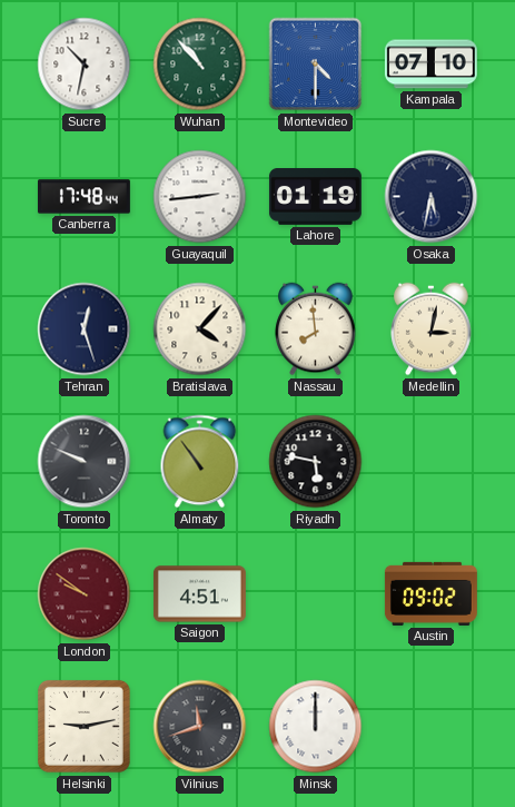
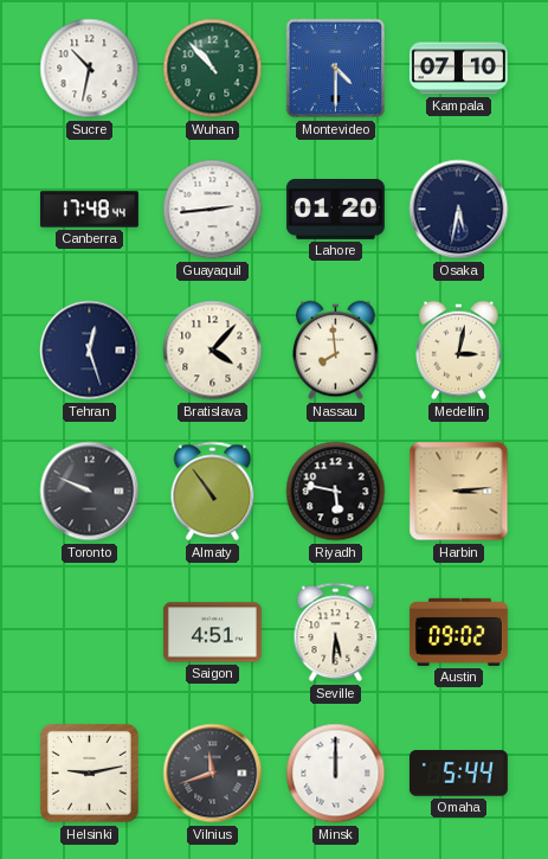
Lahore: 01:19 -> 01:20 (335, 210)
Harbin: none -> 3:14 (459, 492)
London: 9:51 -> none (85, 594)
Seville: none -> 5:31 (336, 633)
Omaha: none -> 5:44 (458, 774)
